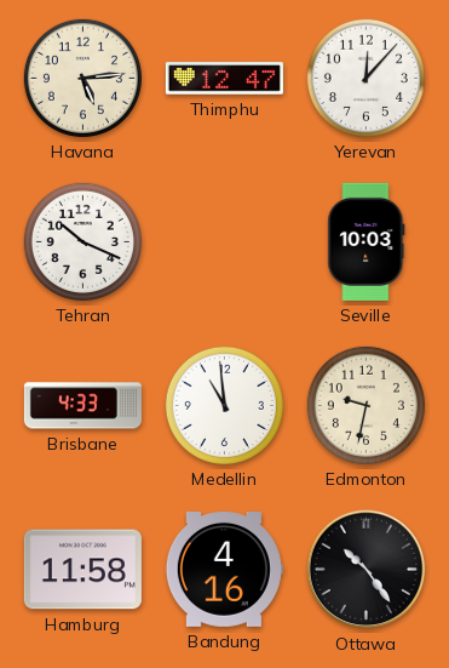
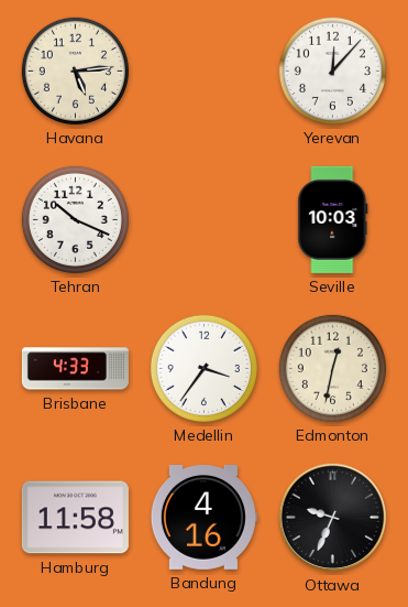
Thimphu: 12:47 -> none (224, 79)
Medellin: 10:59 -> 3:36 (203, 368)
Edmonton: 9:32 -> 12:32 (332, 368)
Ottawa: 10:24 -> 9:34 (333, 518)
